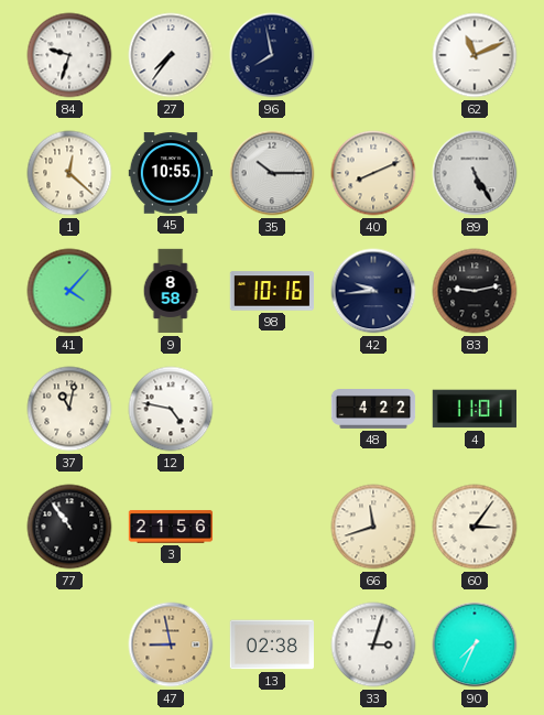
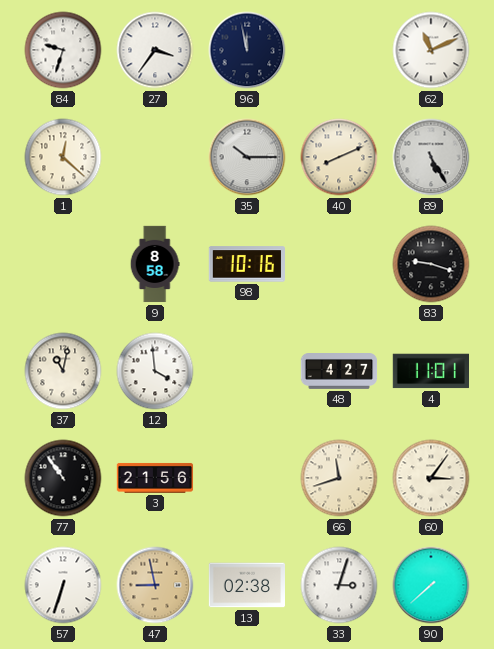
27: 7:36 -> 3:36 (155, 50)
96: 7:58 -> 11:58 (247, 50)
45: 10:55 -> none (171, 173)
41: 4:07 -> none (69, 291)
42: 9:44 -> none (373, 291)
83: 9:13 -> 9:18 (431, 264)
12: 4:47 -> 3:59 (155, 371)
48: 4:22 -> 4:27 (339, 372)
57: none -> 6:33 (63, 585)
90: 7:34 -> 7:38 (431, 585)
